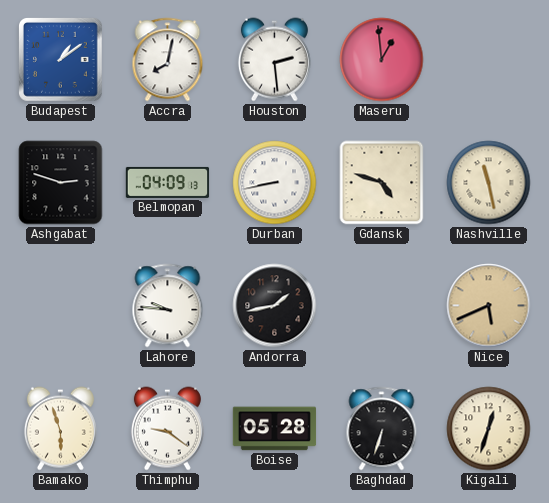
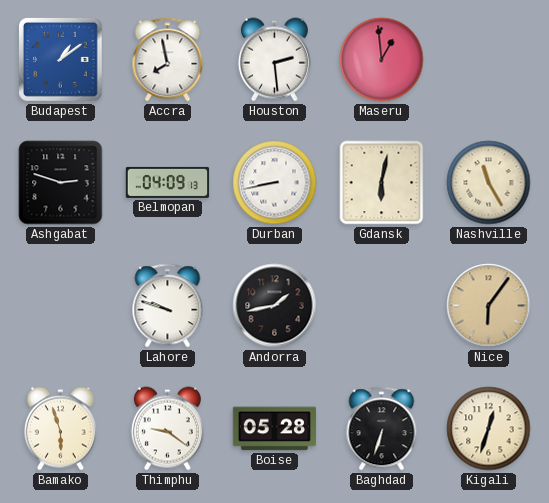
Accra: 8:02 -> 7:58 (168, 60)
Gdansk: 4:48 -> 6:02 (382, 183)
Nashville: 11:28 -> 11:25 (489, 183)
Lahore: 9:46 -> 9:48 (168, 306)
Nice: 5:41 -> 6:06 (489, 306)
